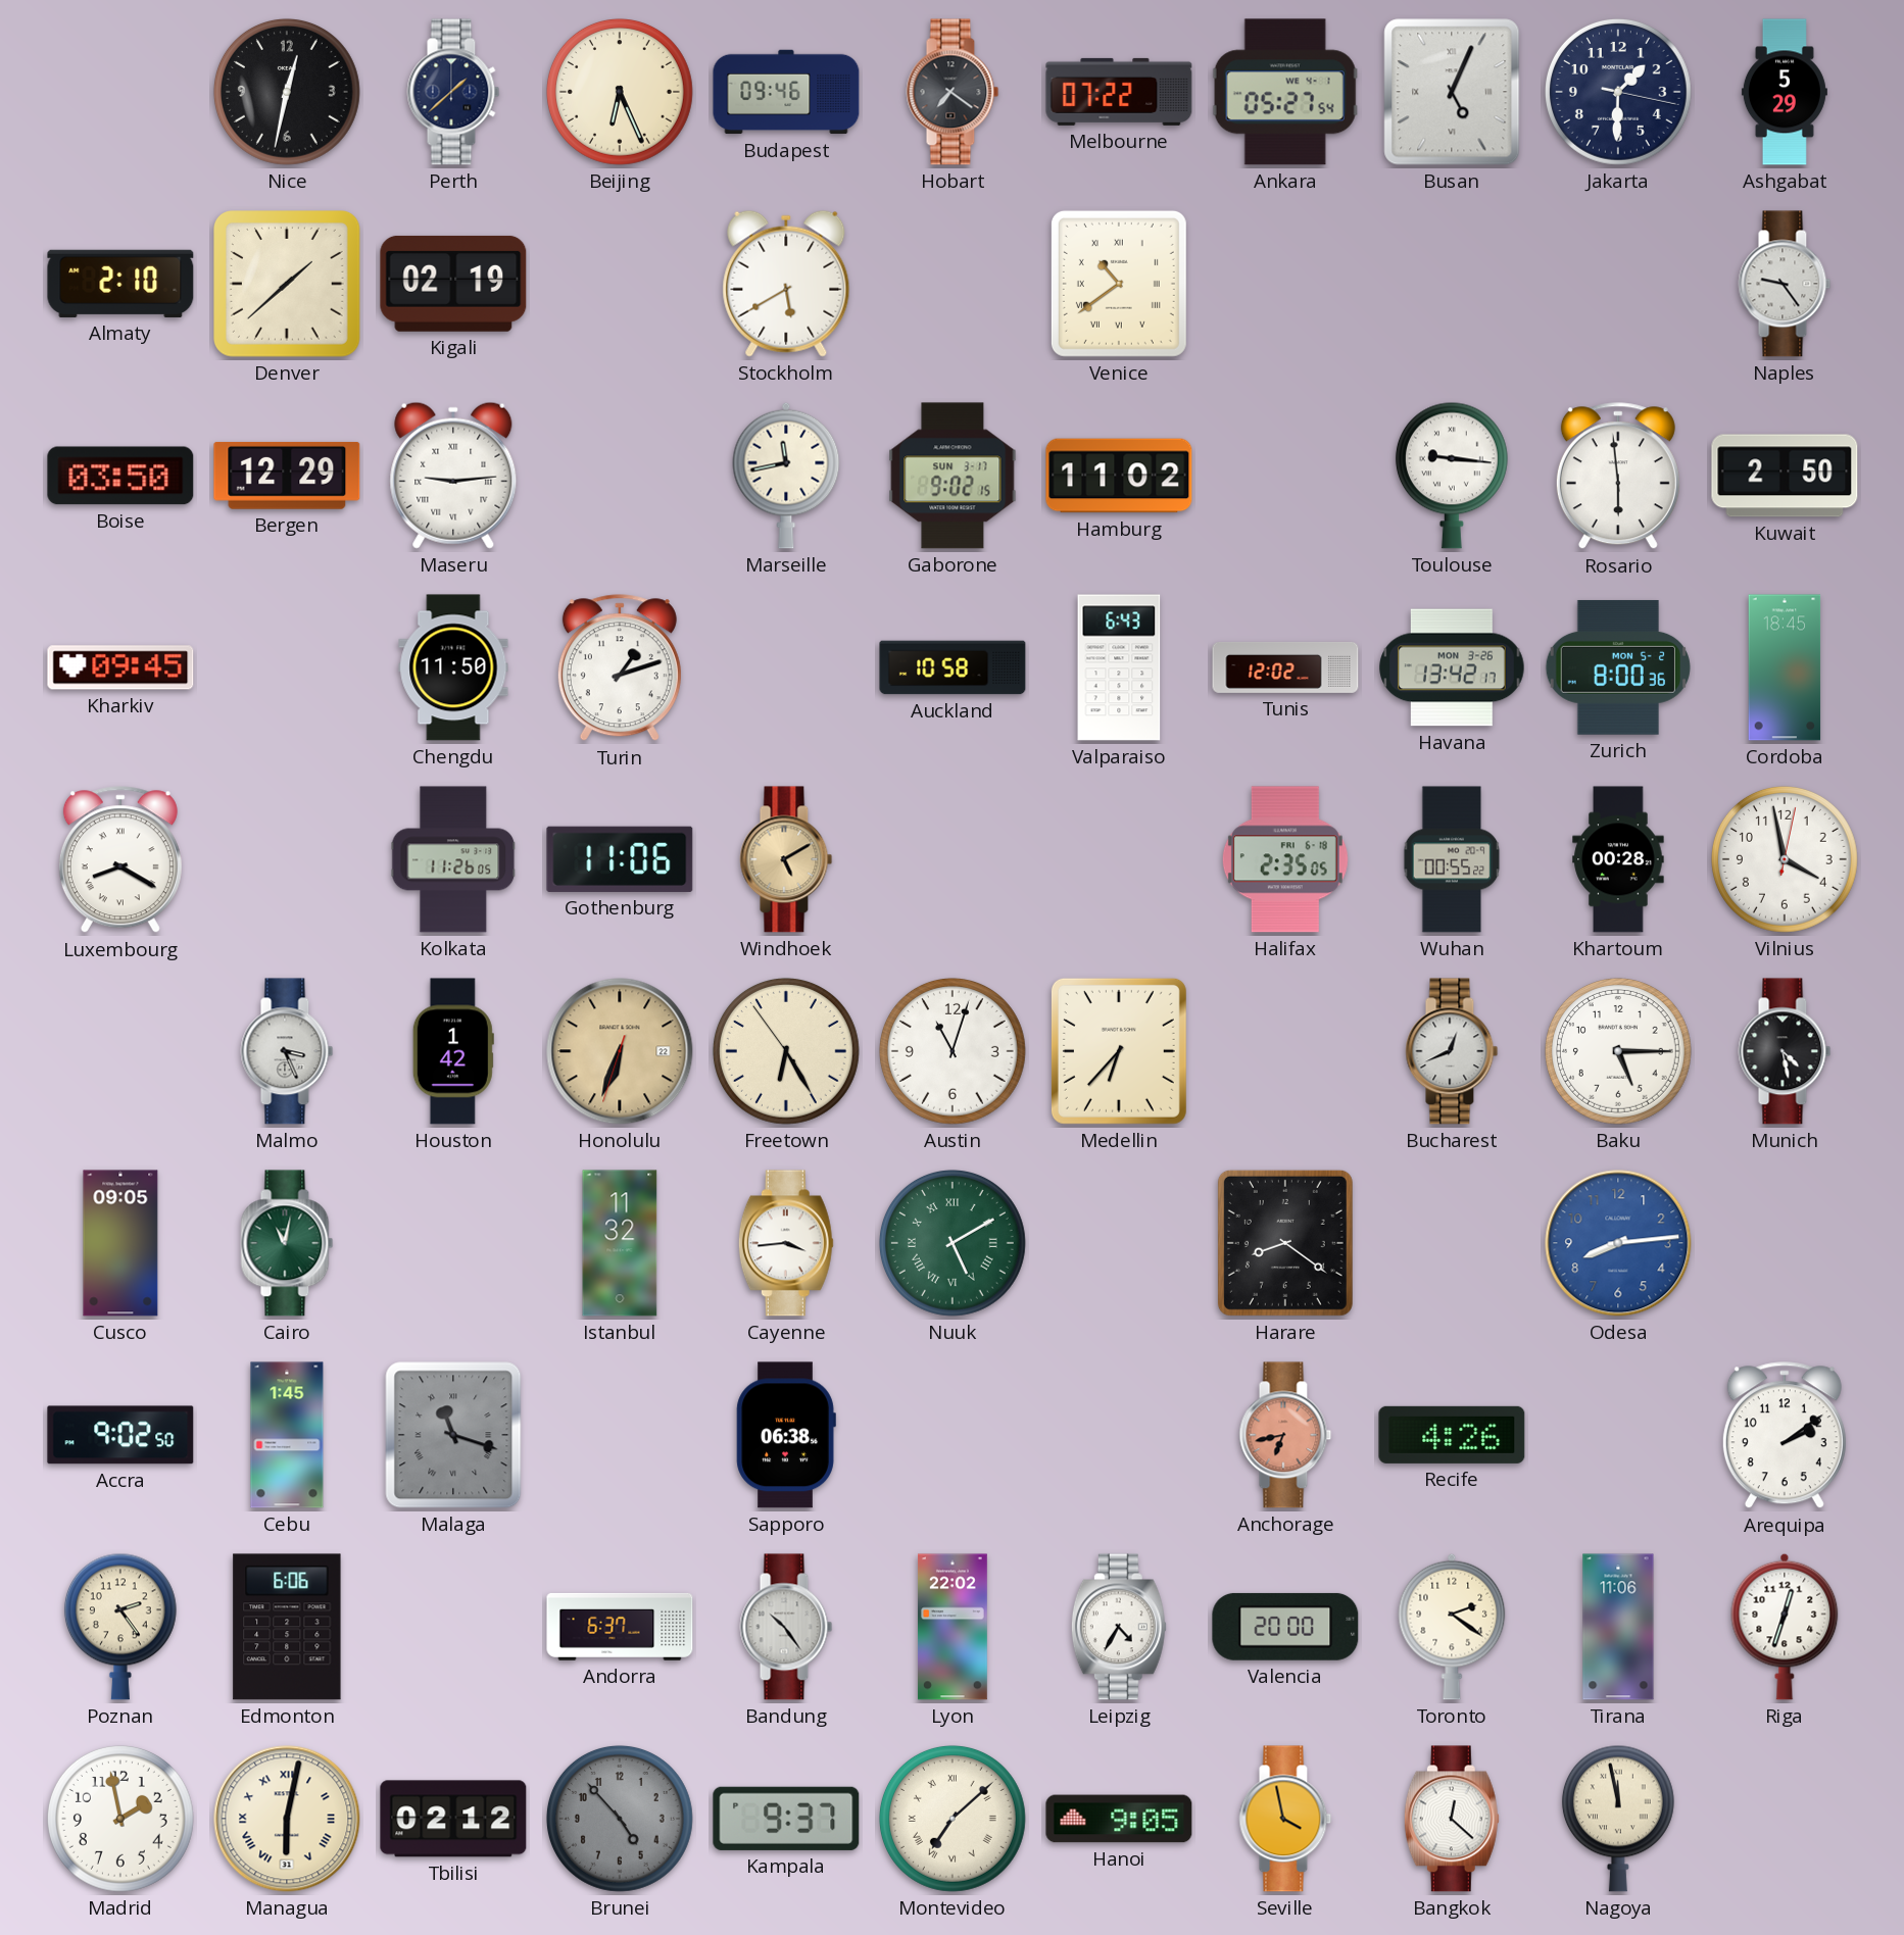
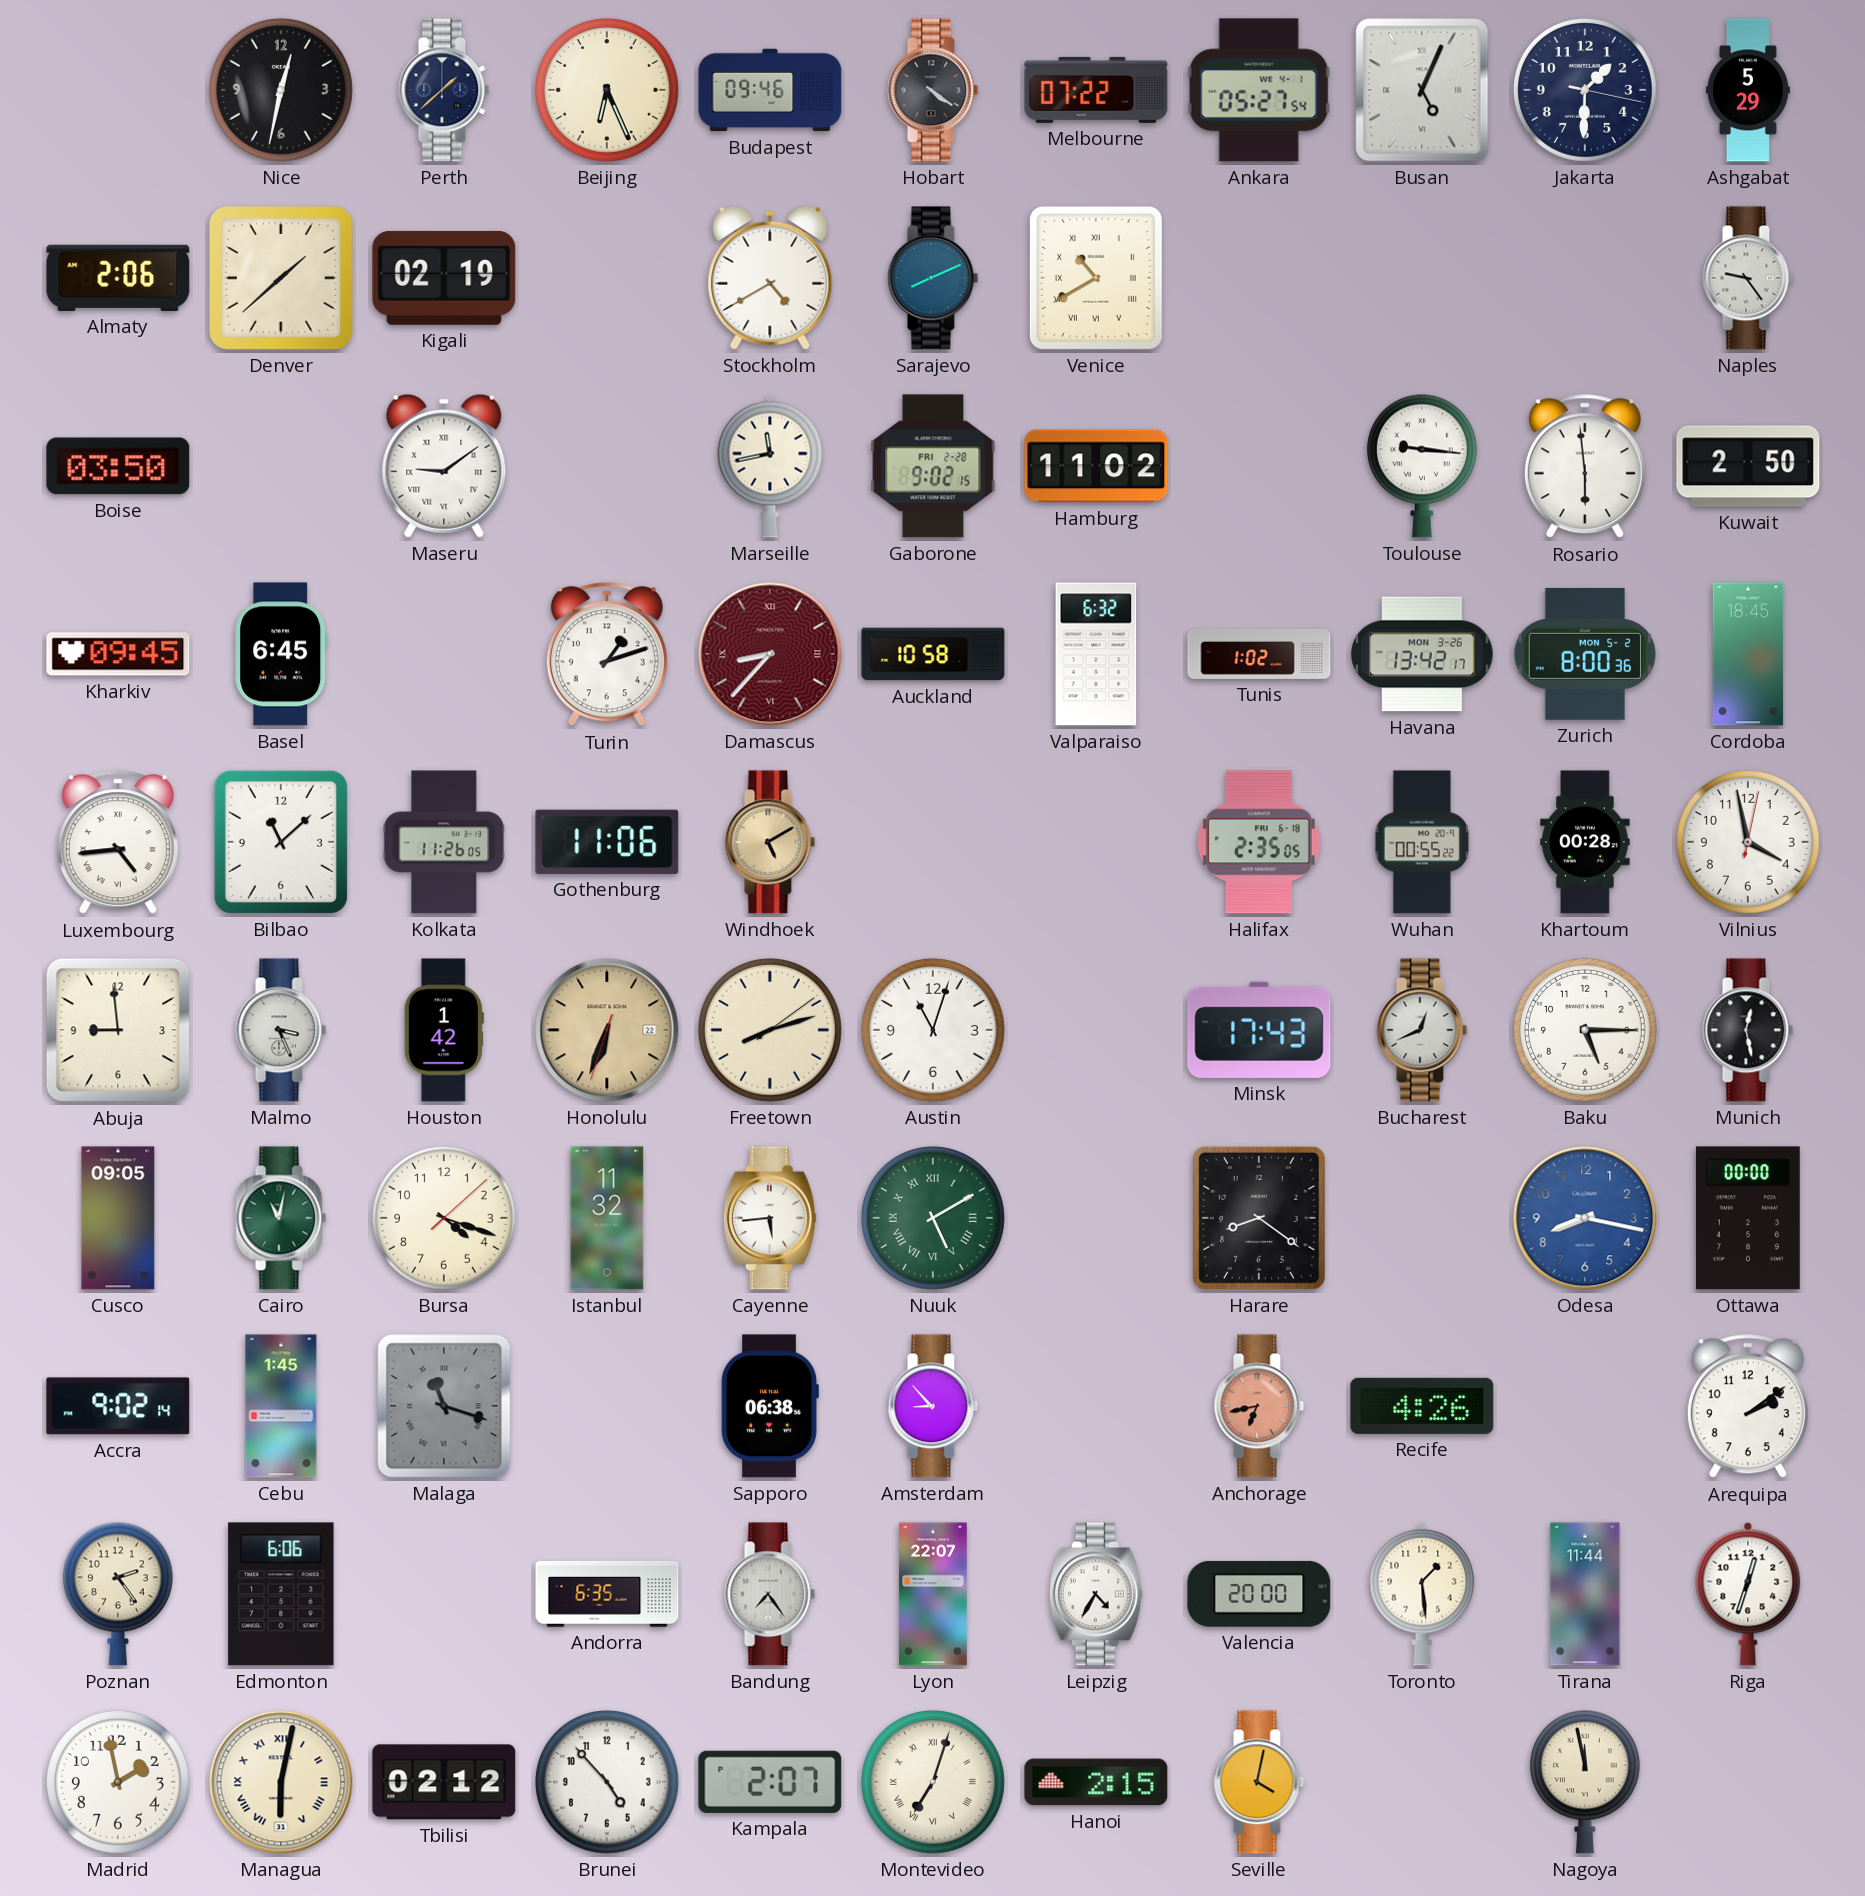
Hobart: 7:21 -> 4:21 (933, 90)
Almaty: 2:10 -> 2:06 (118, 278)
Stockholm: 5:40 -> 4:40 (770, 278)
Sarajevo: none -> 8:11 (933, 278)
Venice: 10:39 -> 10:40 (1096, 278)
Bergen: 12:29 -> none (287, 476)
Maseru: 9:14 -> 9:09 (444, 466)
Gaborone date: SUN 3-17 -> FRI 2-28 (933, 466)
Basel: none -> 6:45 (281, 654)
Chengdu: 11:50 -> none (453, 667)
Damascus: none -> 8:37 (770, 654)
Valparaiso: 6:43 -> 6:32 (1096, 654)
Tunis: 12:02 -> 1:02 (1259, 654)
Luxembourg: 8:20 -> 4:44 (118, 843)
Bilbao: none -> 11:08 (281, 842)
Abuja: none -> 8:59 (118, 1030)
Freetown: 6:24 -> 8:12 (770, 1030)
Medellin: 6:37 -> none (1119, 1051)
Minsk: none -> 17:43 (1259, 1030)
Munich: 4:28 -> 12:28 (1748, 1030)
Bursa: none -> 4:18 (444, 1218)
Cayenne: 3:44 -> 5:44 (770, 1218)
Odesa: 8:14 -> 8:17 (1585, 1218)
Ottawa: none -> 00:00 (1748, 1218)
Accra: 9:02:50 -> 9:02:14 (118, 1406)
Amsterdam: none -> 8:53 (933, 1406)
Andorra: 6:37 -> 6:35 (607, 1594)
Bandung: 10:24 -> 7:24 (770, 1594)
Lyon: 22:02 -> 22:07 (933, 1594)
Toronto: 2:21 -> 1:29 (1422, 1594)
Tirana: 11:06 -> 11:44 (1585, 1594)
Brunei dial: grey -> white (607, 1782)
Kampala: 9:37 -> 2:07 (770, 1782)
Montevideo: 7:08 -> 7:03 (933, 1782)
Hanoi: 9:05 -> 2:15 (1096, 1782)
Seville: 3:58 -> 4:02 (1259, 1782)
Bangkok: 12:22 -> none (1452, 1819)
